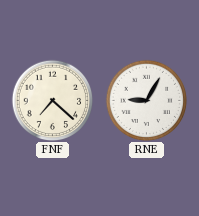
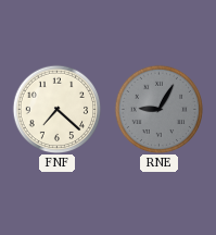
RNE dial: white -> grey (158, 109)
